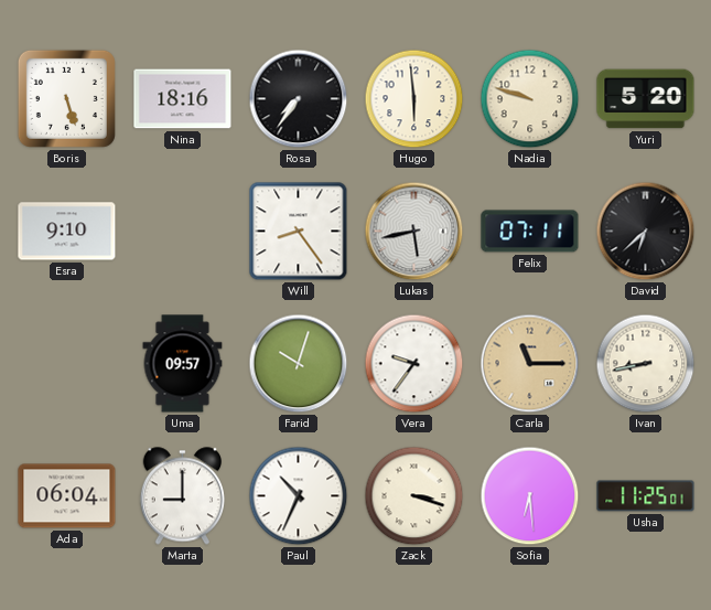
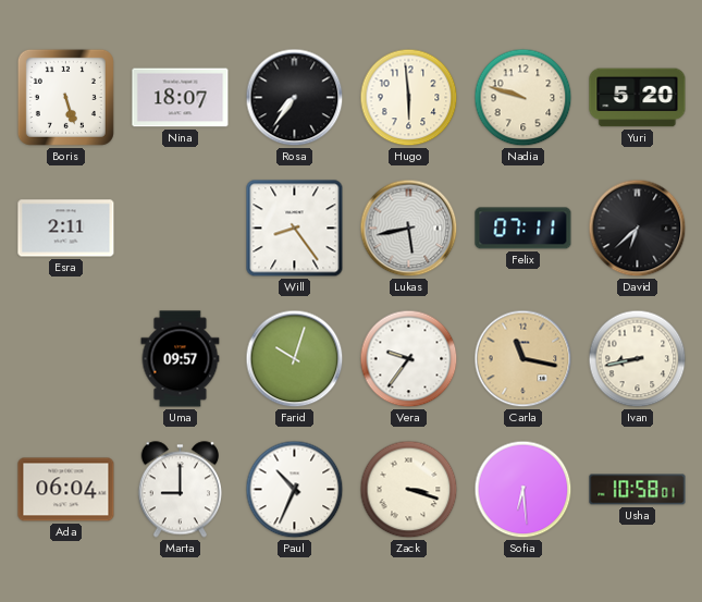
Nina: 18:16 -> 18:07 (181, 98)
Esra: 9:10 -> 2:11 (66, 229)
Carla: 11:15 -> 11:17 (524, 359)
Usha: 11:25 -> 10:58 (638, 490)
